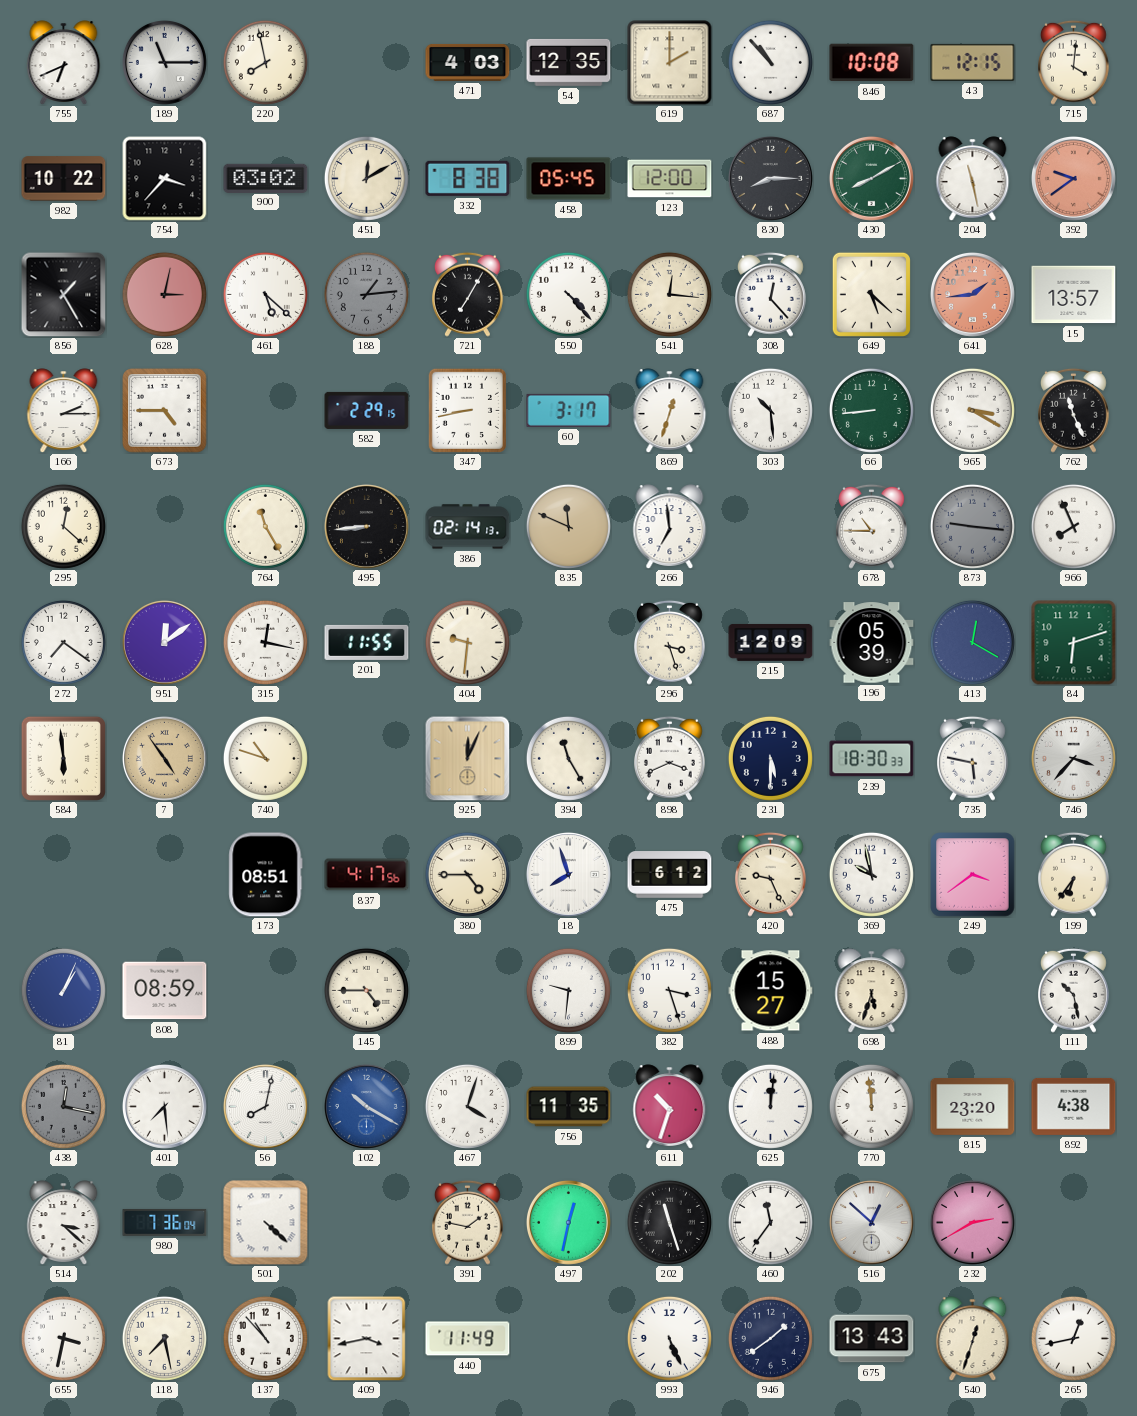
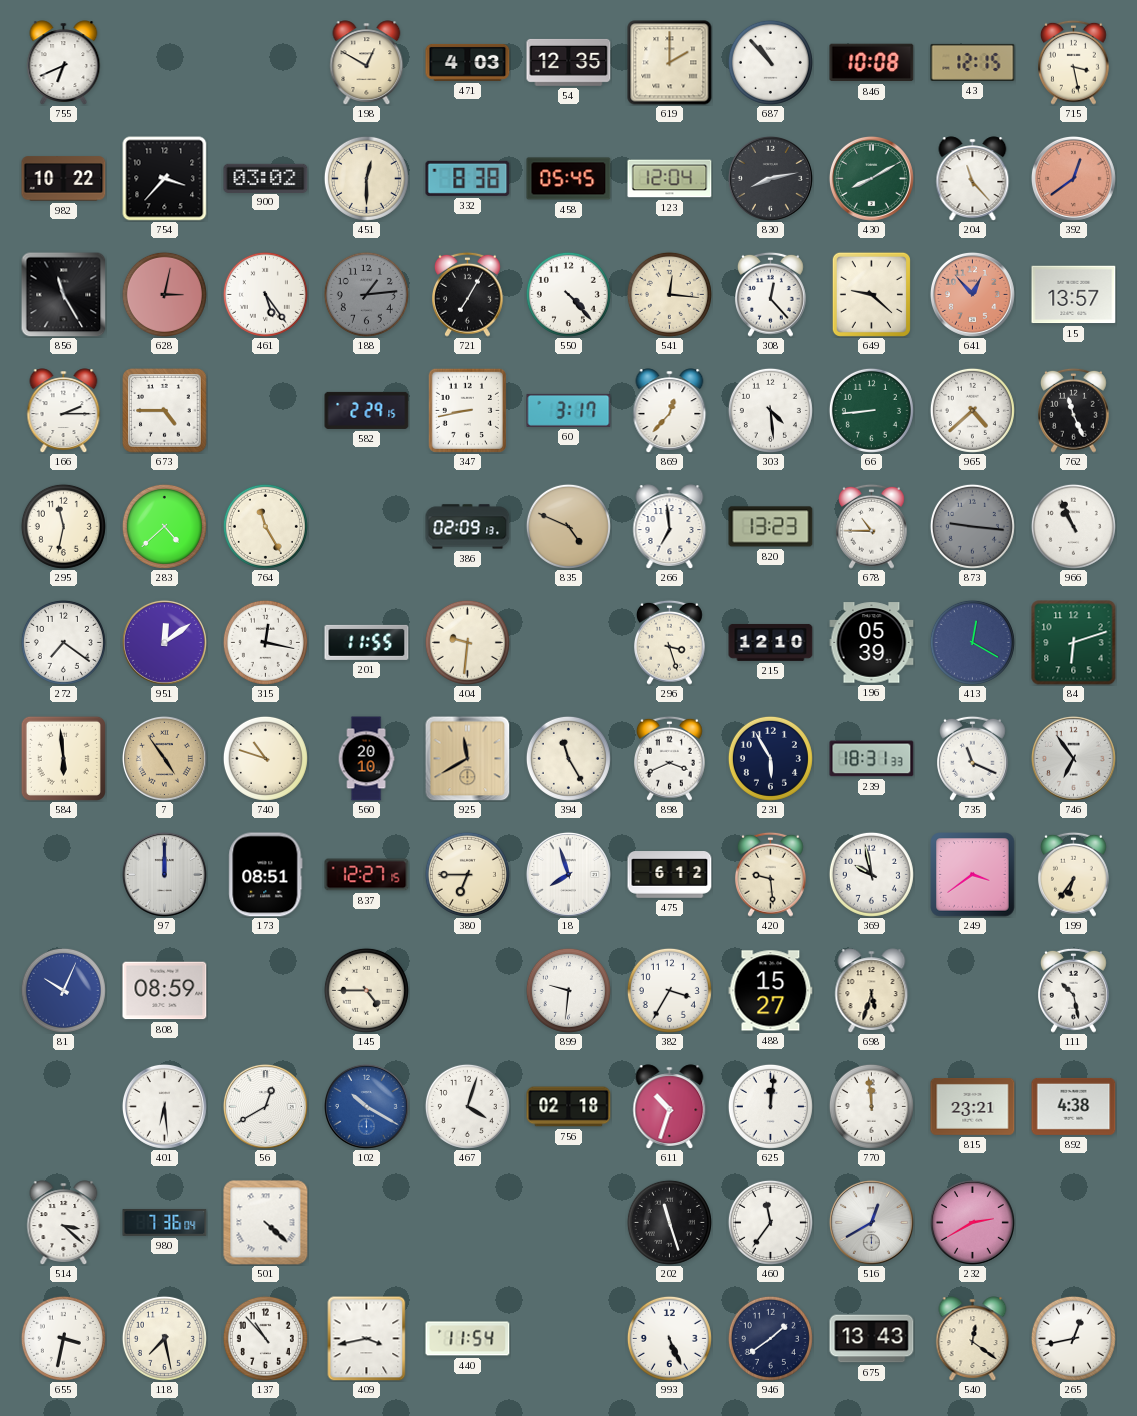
189: 11:15 -> none (164, 62)
220: 7:58 -> none (265, 62)
198: none -> 12:50 (367, 63)
715: 4:01 -> 3:28 (1074, 62)
451: 12:10 -> 12:30 (366, 178)
123: 12:00 -> 12:04 (670, 179)
830: 8:15 -> 8:13 (770, 178)
204: 11:28 -> 11:23 (973, 179)
392: 9:39 -> 12:39 (1073, 178)
856: 1:25 -> 11:25 (63, 294)
461: 5:22 -> 5:24 (265, 294)
649: 5:22 -> 9:22 (871, 294)
641: 1:44 -> 12:53 (972, 294)
869: 12:33 -> 12:37 (670, 411)
303: 10:29 -> 4:29 (770, 410)
965: 3:20 -> 4:38 (972, 410)
295: 12:22 -> 11:32 (63, 526)
283: none -> 4:38 (164, 526)
495: 8:44 -> none (366, 526)
386: 02:14 -> 02:09 (468, 527)
835: 11:49 -> 4:49 (568, 526)
820: none -> 13:23 (771, 527)
966: 7:56 -> 10:56 (1073, 526)
215: 12:09 -> 12:10 (771, 642)
560: none -> 20:10 (366, 759)
925: 12:04 -> 11:40 (467, 758)
231: 5:30 -> 5:55 (770, 758)
239: 18:30 -> 18:31 (872, 759)
735: 5:47 -> 11:19 (973, 758)
746: 3:37 -> 6:54 (1073, 758)
97: none -> 12:00 (164, 874)
837: 4:17 -> 12:27 (367, 875)
380: 4:45 -> 6:45 (467, 874)
420: 9:26 -> 9:29 (771, 874)
81: 1:04 -> 10:04 (63, 990)
382: 3:27 -> 3:35 (669, 990)
438: 12:17 -> none (63, 1106)
401: 7:29 -> 6:29 (164, 1106)
56: 8:02 -> 12:40 (265, 1106)
756: 11:35 -> 02:18 (569, 1107)
815: 23:20 -> 23:21 (973, 1107)
391: 1:47 -> none (468, 1222)
497: 12:32 -> none (568, 1222)
516: 12:52 -> 12:40 (871, 1222)
440: 11:49 -> 11:54 (468, 1339)
540: 12:33 -> 12:21 (973, 1339)
